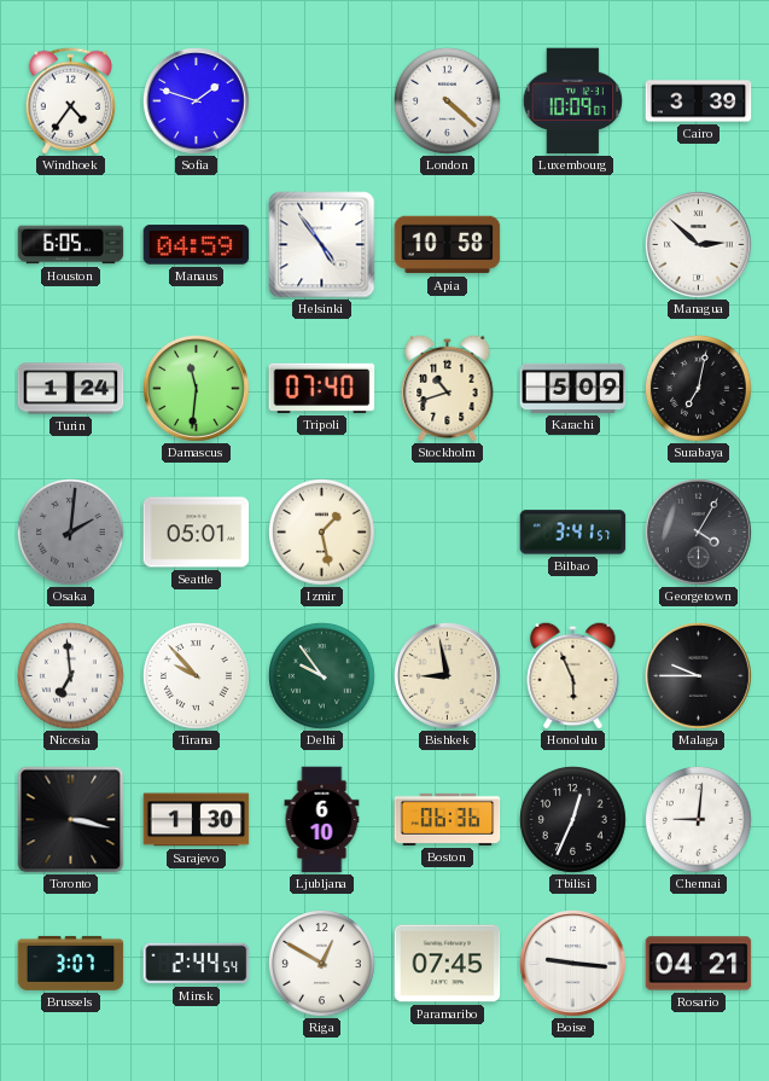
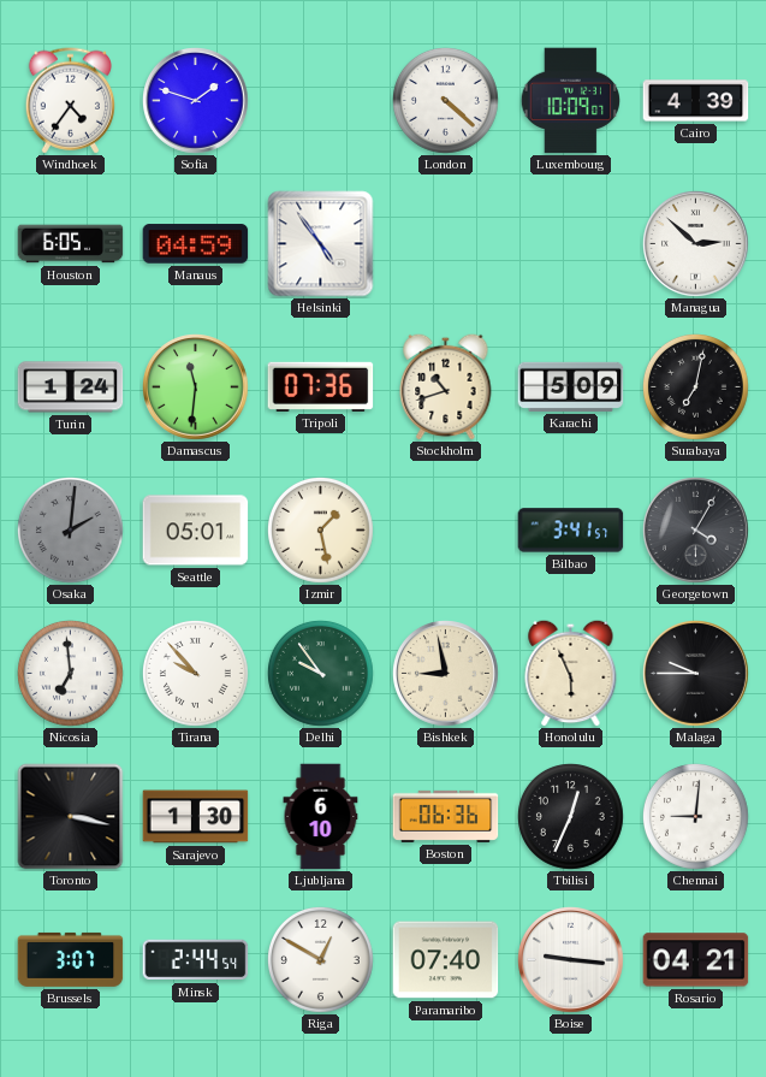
Cairo: 3:39 -> 4:39 (696, 101)
Apia: 10:58 -> none (448, 245)
Tripoli: 07:40 -> 07:36 (321, 386)
Paramaribo: 07:45 -> 07:40 (446, 960)
